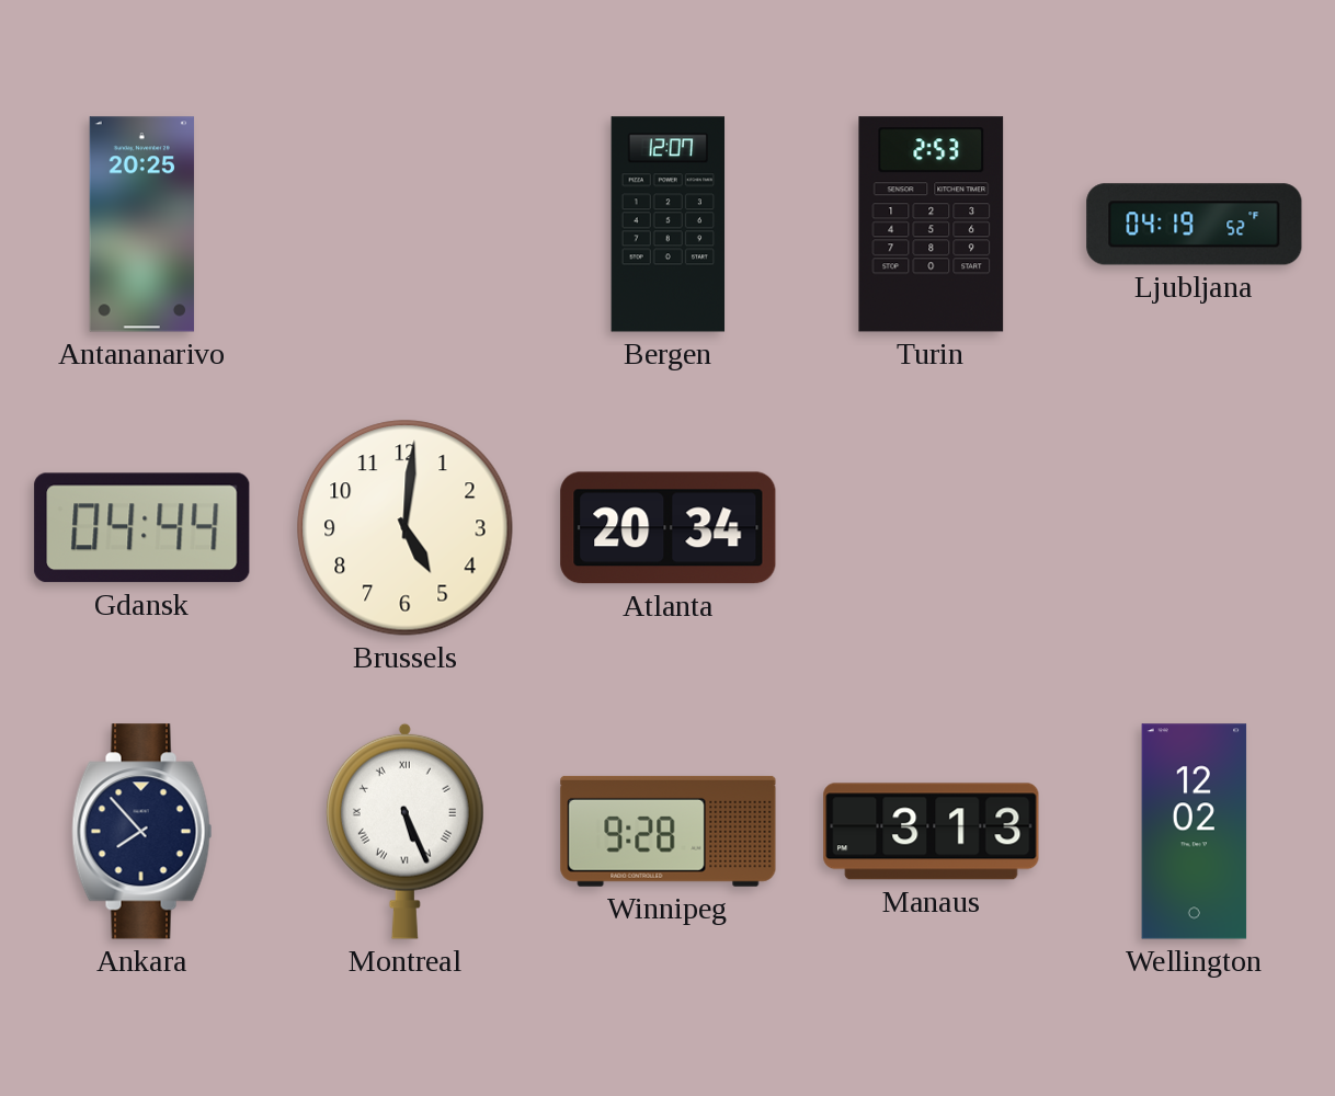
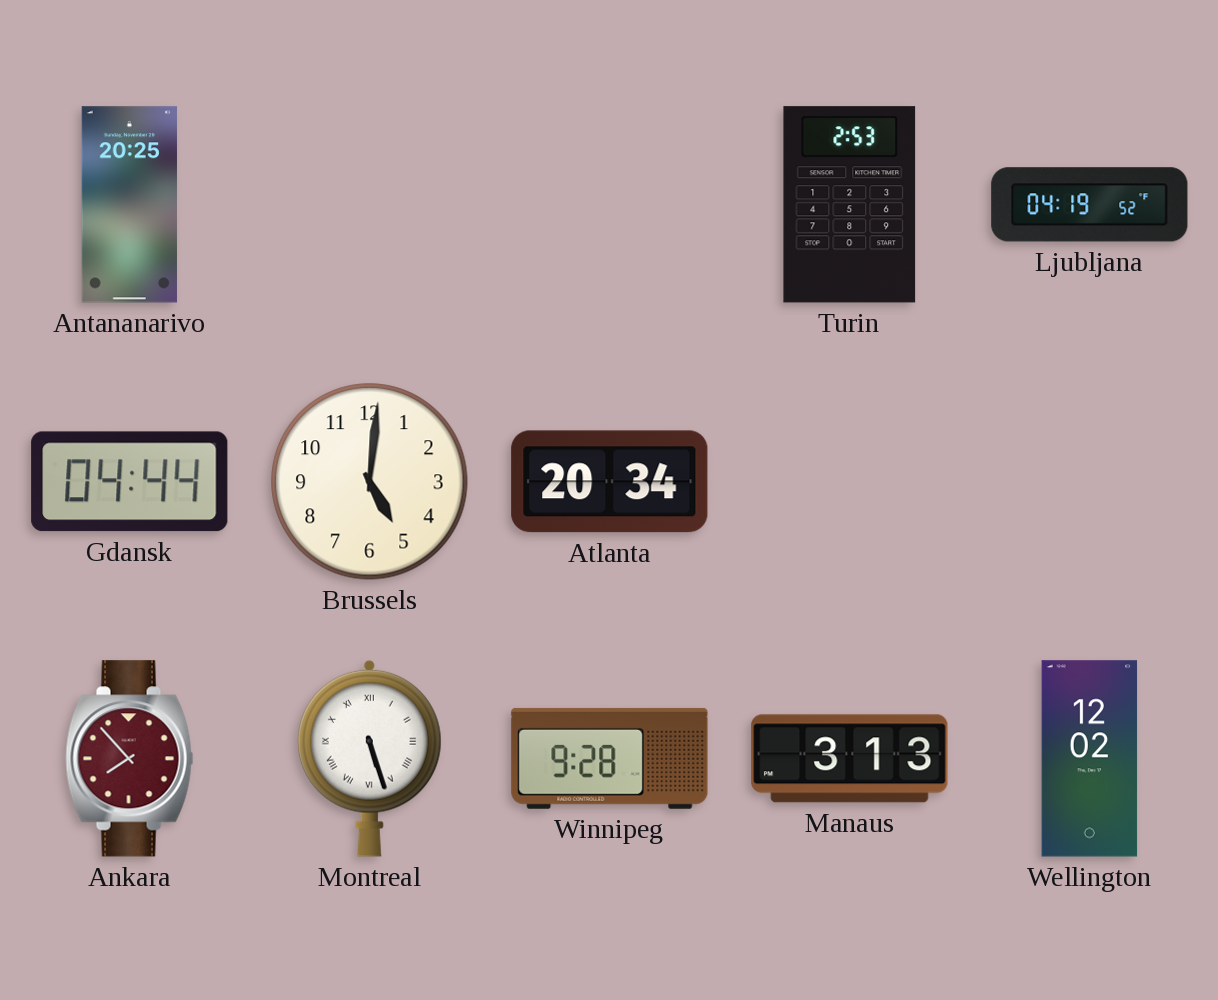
Bergen: 12:07 -> none (669, 225)
Ankara dial: navy -> burgundy (130, 759)
Montreal: 5:26 -> 5:27 (369, 758)
